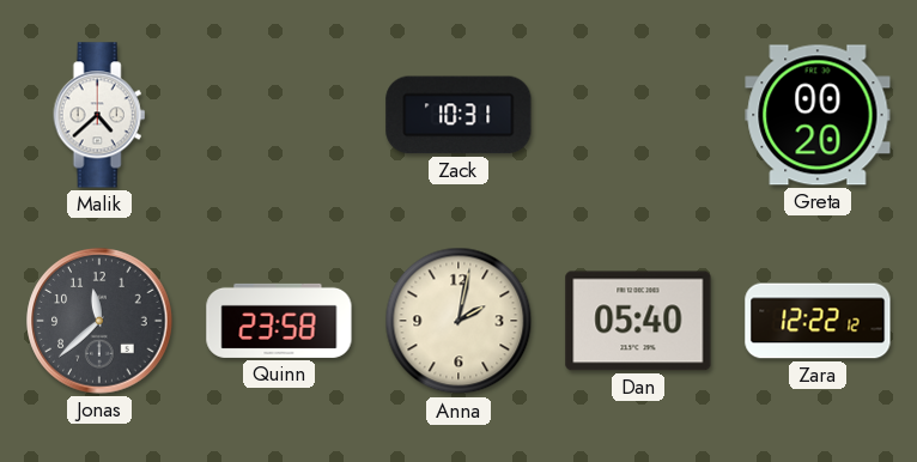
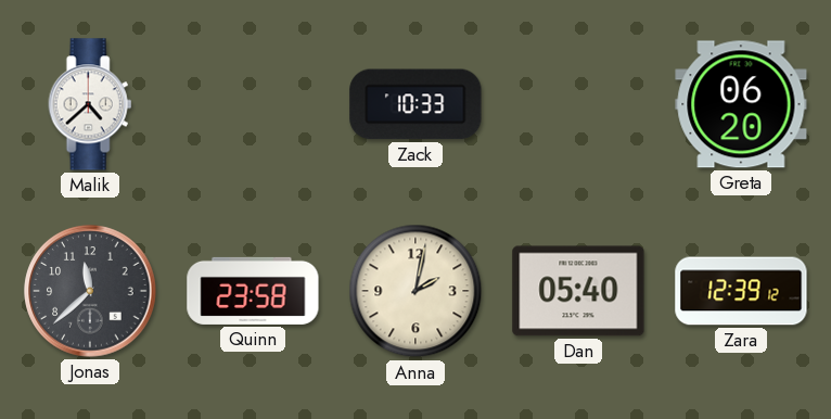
Zack: 10:31 -> 10:33 (415, 104)
Greta: 00:20 -> 06:20 (741, 104)
Zara: 12:22 -> 12:39 (741, 291)
